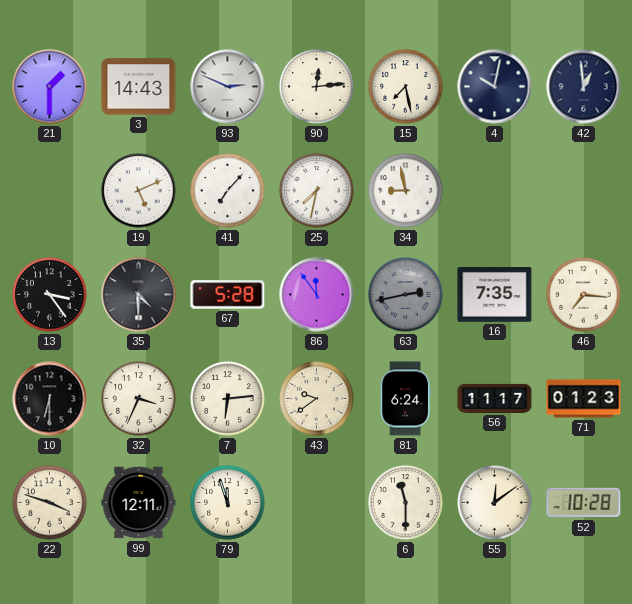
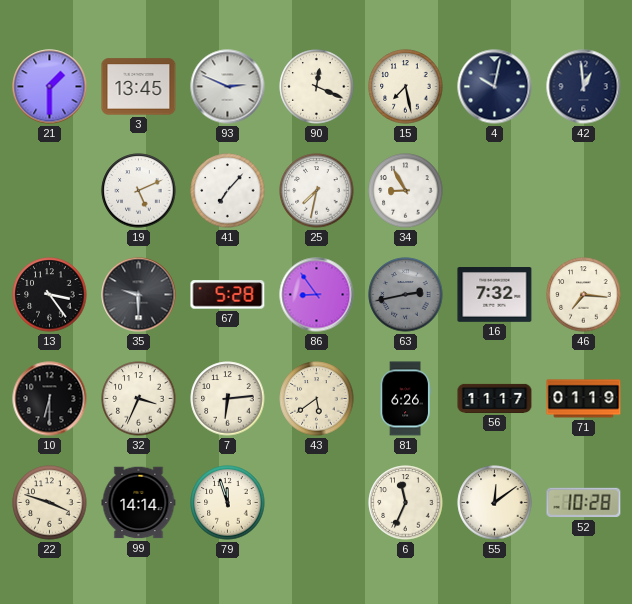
3: 14:43 -> 13:45 (139, 87)
90: 12:14 -> 12:19 (317, 87)
34: 8:58 -> 8:55 (406, 191)
35: 4:30 -> 9:30 (139, 295)
86: 11:54 -> 8:54 (317, 295)
16: 7:35 -> 7:32 (495, 295)
43: 9:39 -> 5:39 (317, 399)
81: 6:24 -> 6:26 (405, 399)
71: 01:23 -> 01:19 (584, 399)
99: 12:11 -> 14:14 (139, 503)
6: 11:30 -> 11:34 (406, 503)
